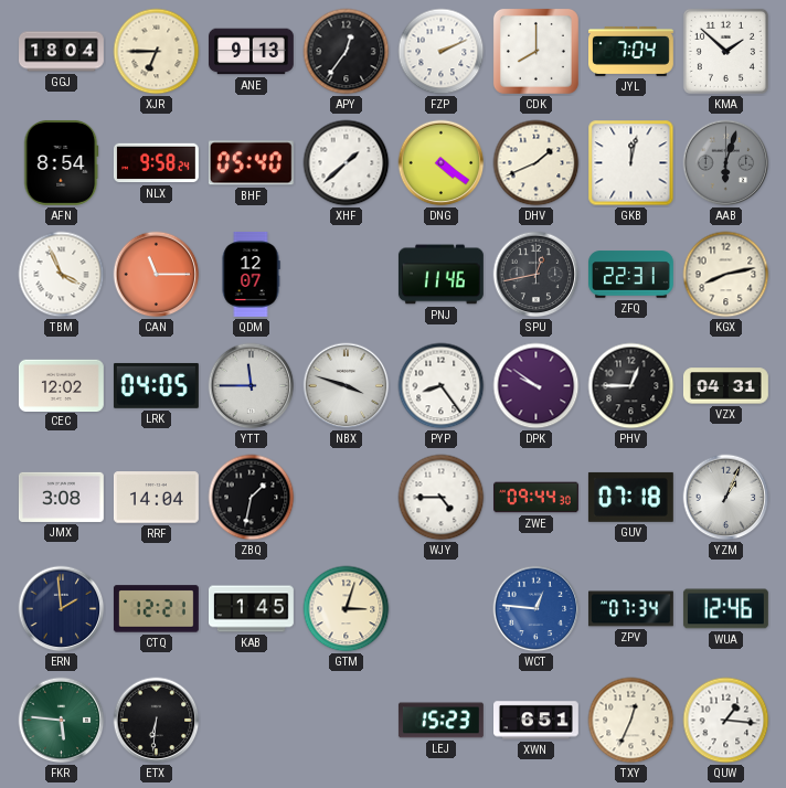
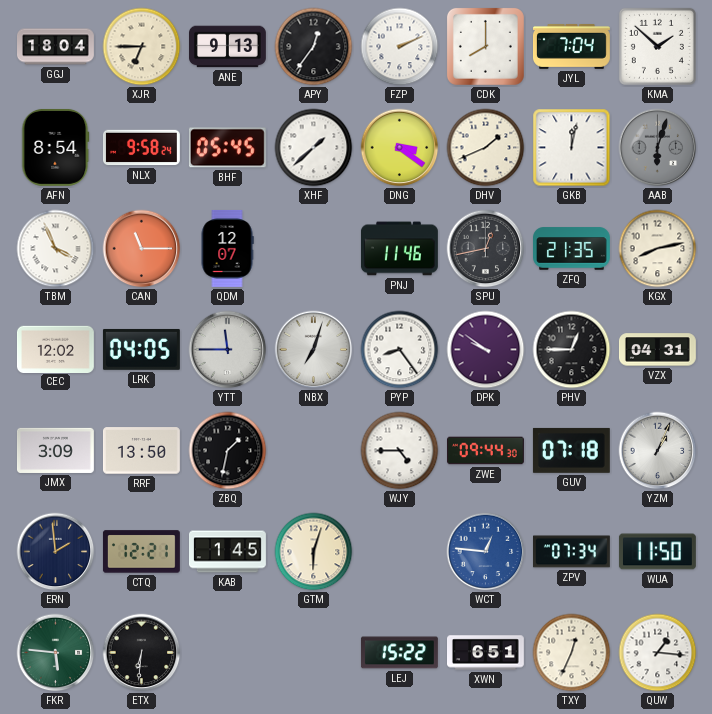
BHF: 05:40 -> 05:45 (227, 148)
DNG: 4:21 -> 3:21 (400, 148)
ZFQ: 22:31 -> 21:35 (572, 249)
NBX: 3:48 -> 7:03 (314, 350)
JMX: 3:08 -> 3:09 (55, 450)
RRF: 14:04 -> 13:50 (141, 451)
GTM: 3:03 -> 6:03 (314, 552)
WUA: 12:46 -> 11:50 (657, 552)
LEJ: 15:23 -> 15:22 (399, 653)
